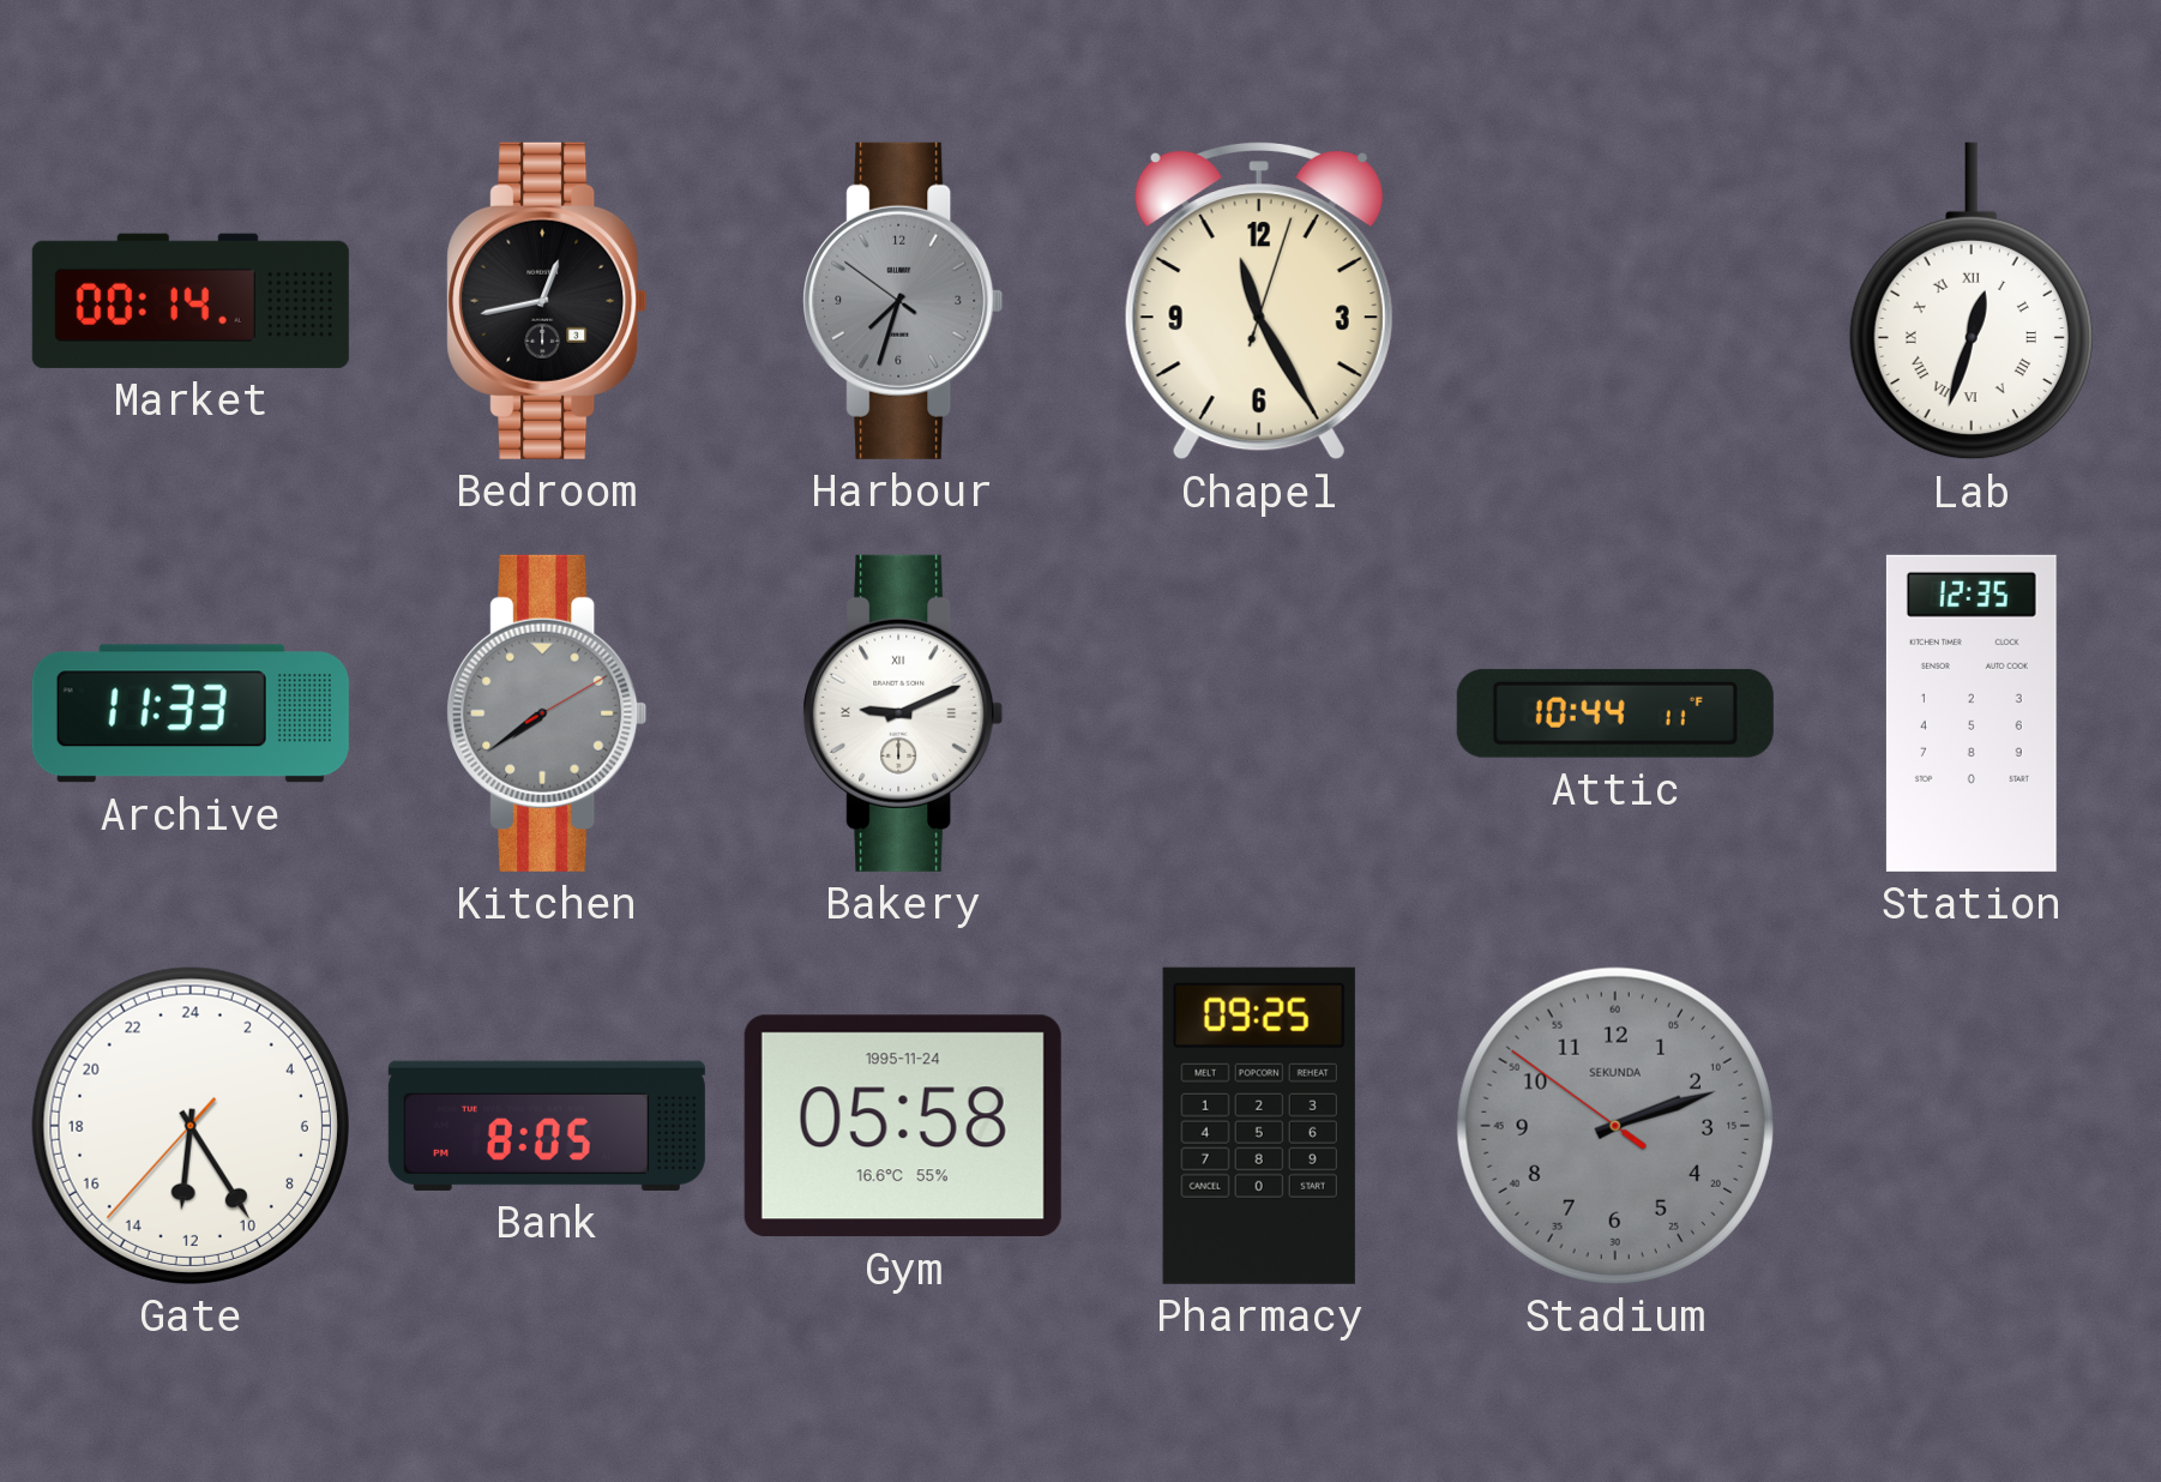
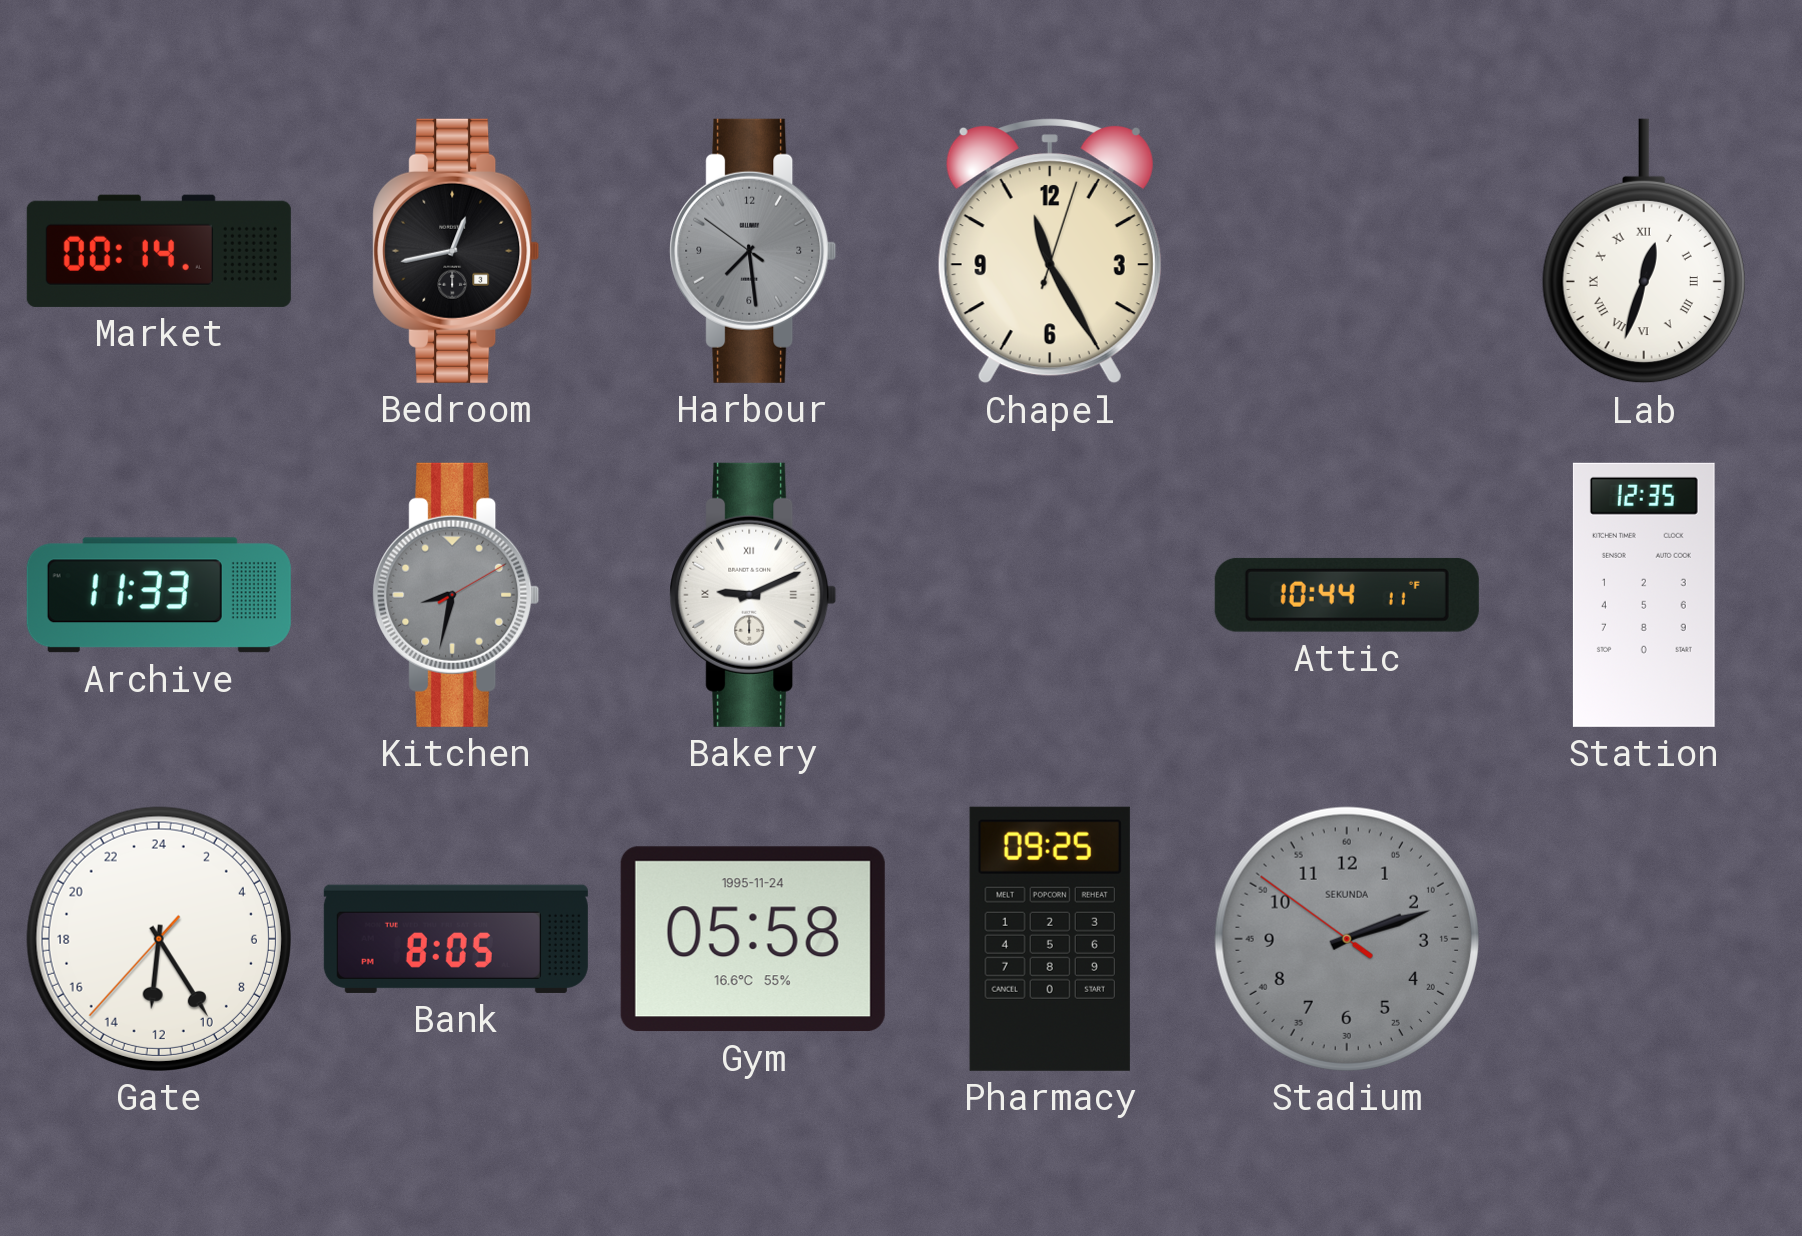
Harbour: 7:32 -> 7:28 (753, 251)
Kitchen: 7:39 -> 8:32 (456, 595)
